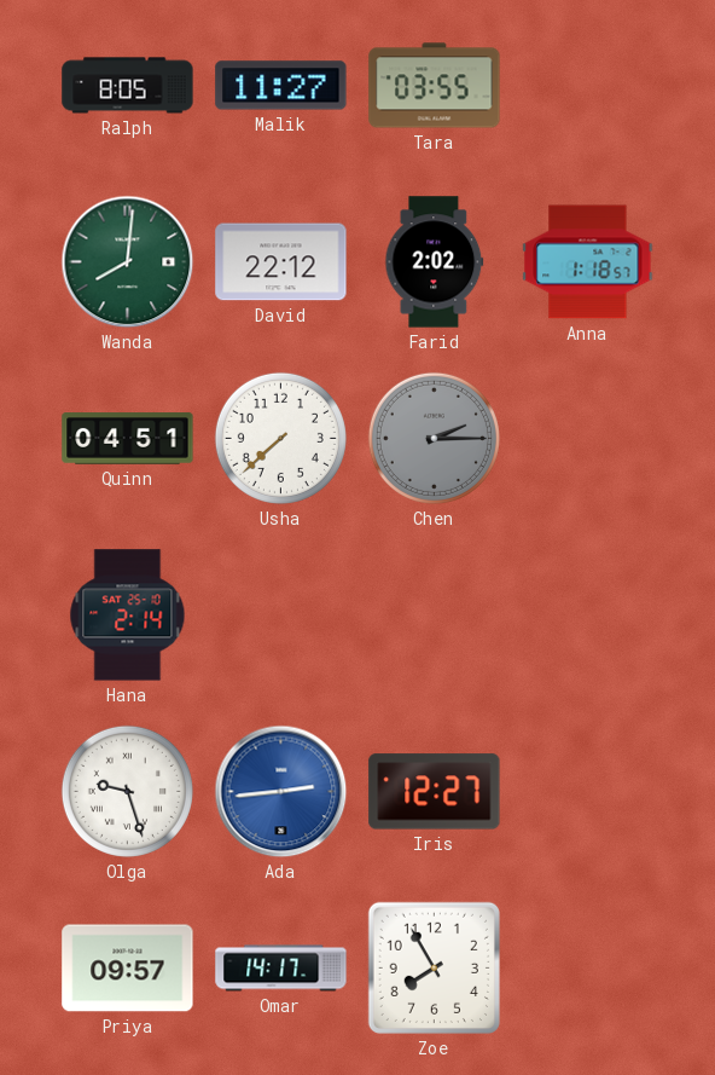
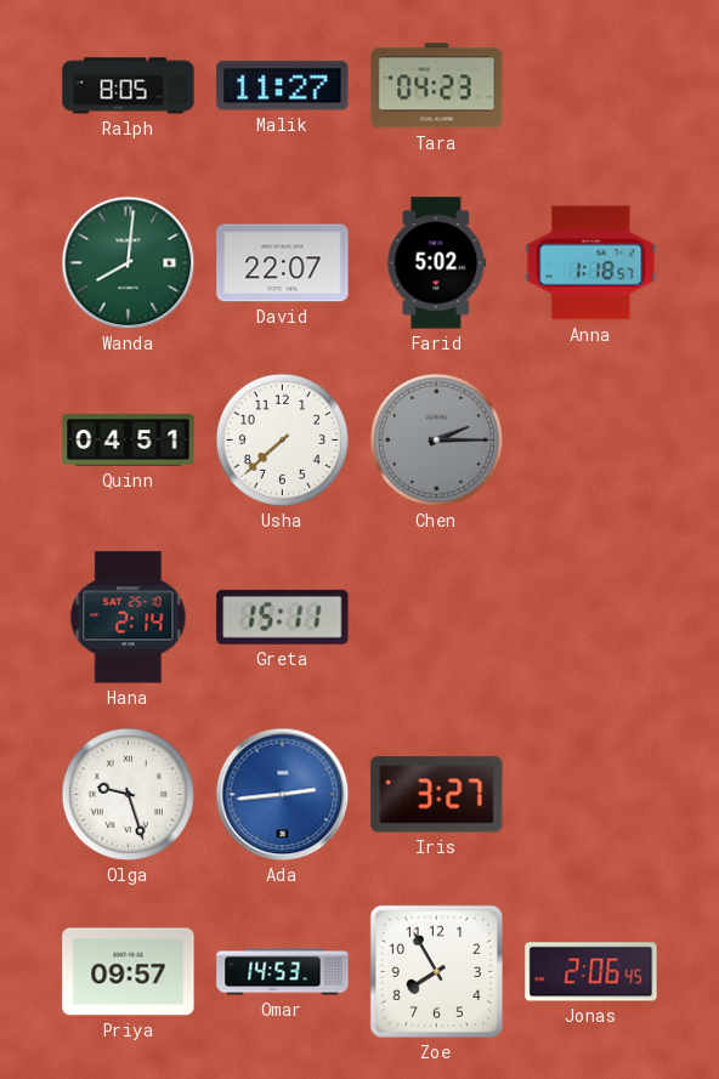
Tara: 03:55 -> 04:23 (437, 86)
David: 22:12 -> 22:07 (283, 263)
Farid: 2:02 -> 5:02 (437, 263)
Greta: none -> 15:11 (283, 617)
Iris: 12:27 -> 3:27 (437, 795)
Omar: 14:17 -> 14:53 (283, 972)
Jonas: none -> 2:06 (591, 972)
